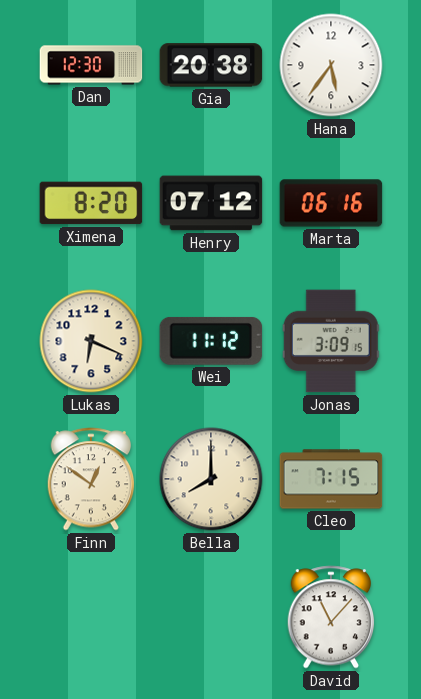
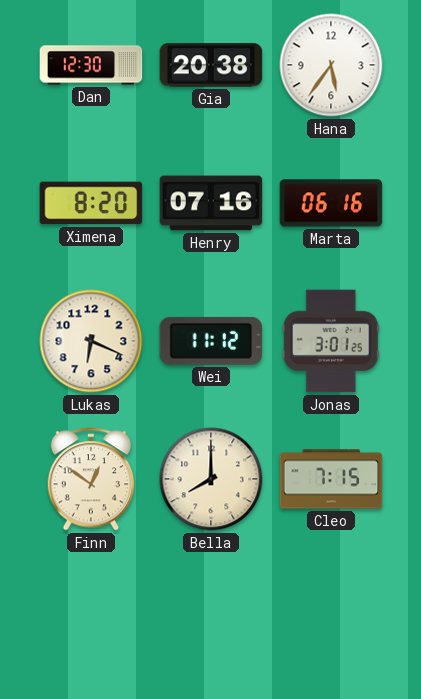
Henry: 07:12 -> 07:16 (211, 203)
Jonas: 3:09 -> 3:01 (331, 341)
David: 11:07 -> none (331, 617)
